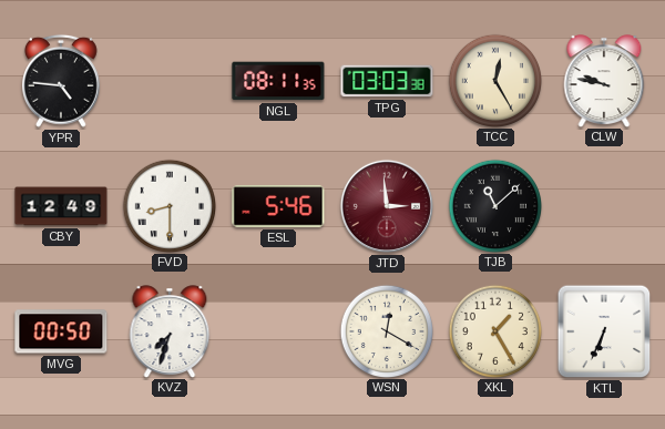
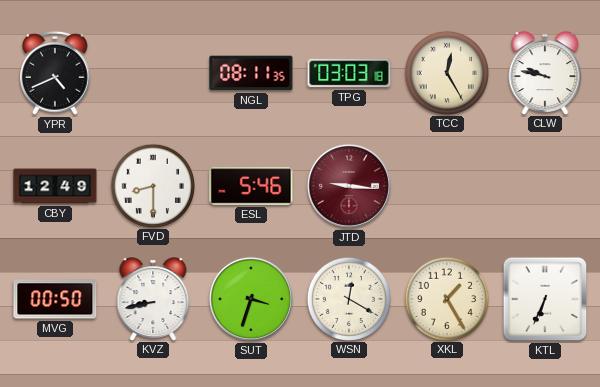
YPR: 4:46 -> 4:41 (55, 73)
TPG: 03:03:38 -> 03:03:18 (349, 73)
JTD: 2:59 -> 9:16 (349, 186)
TJB: 11:08 -> none (494, 205)
KVZ: 7:33 -> 8:43 (153, 299)
SUT: none -> 3:33 (251, 299)
